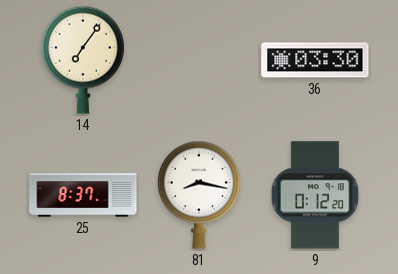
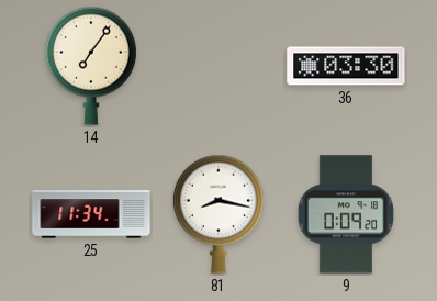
25: 8:37 -> 11:34 (91, 214)
9: 0:12 -> 0:09 (346, 214)
